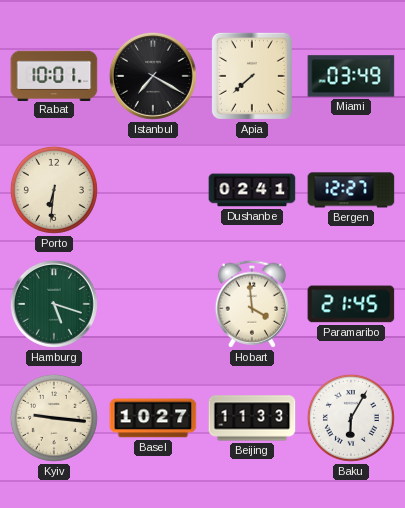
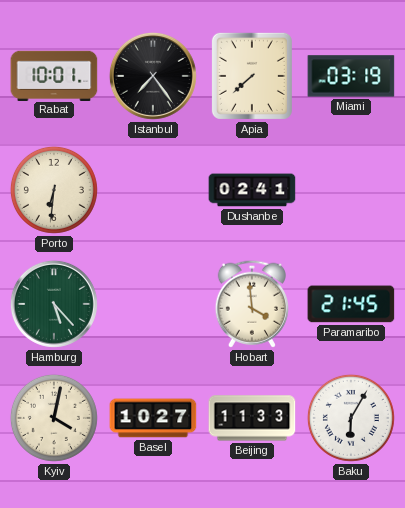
Istanbul: 7:20 -> 7:24 (153, 76)
Miami: 03:49 -> 03:19 (351, 76)
Bergen: 12:27 -> none (351, 190)
Hamburg: 5:18 -> 5:23 (54, 304)
Kyiv: 9:16 -> 4:02 (54, 418)
